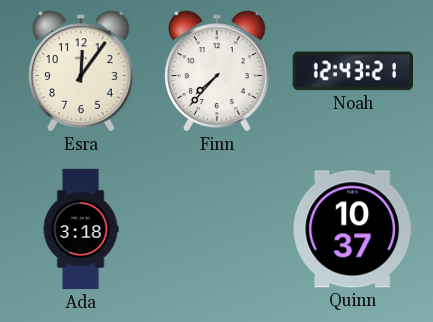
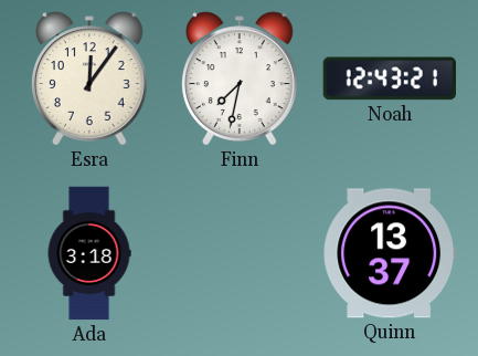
Finn: 7:37 -> 7:32 (241, 78)
Quinn: 10:37 -> 13:37 (389, 253)
